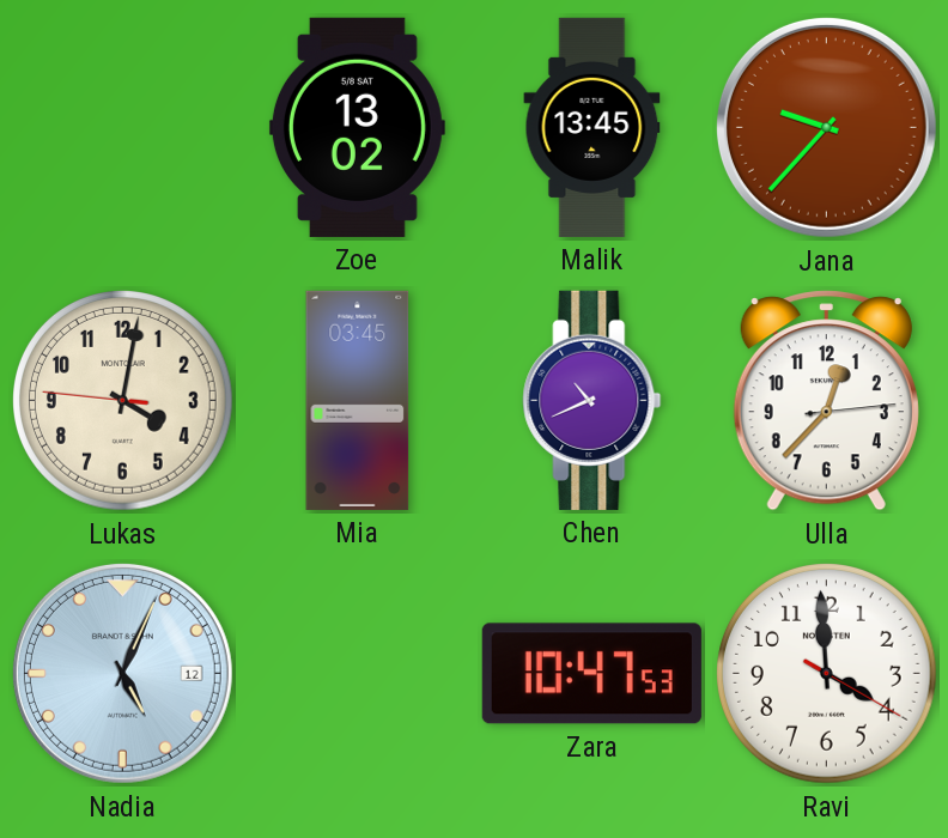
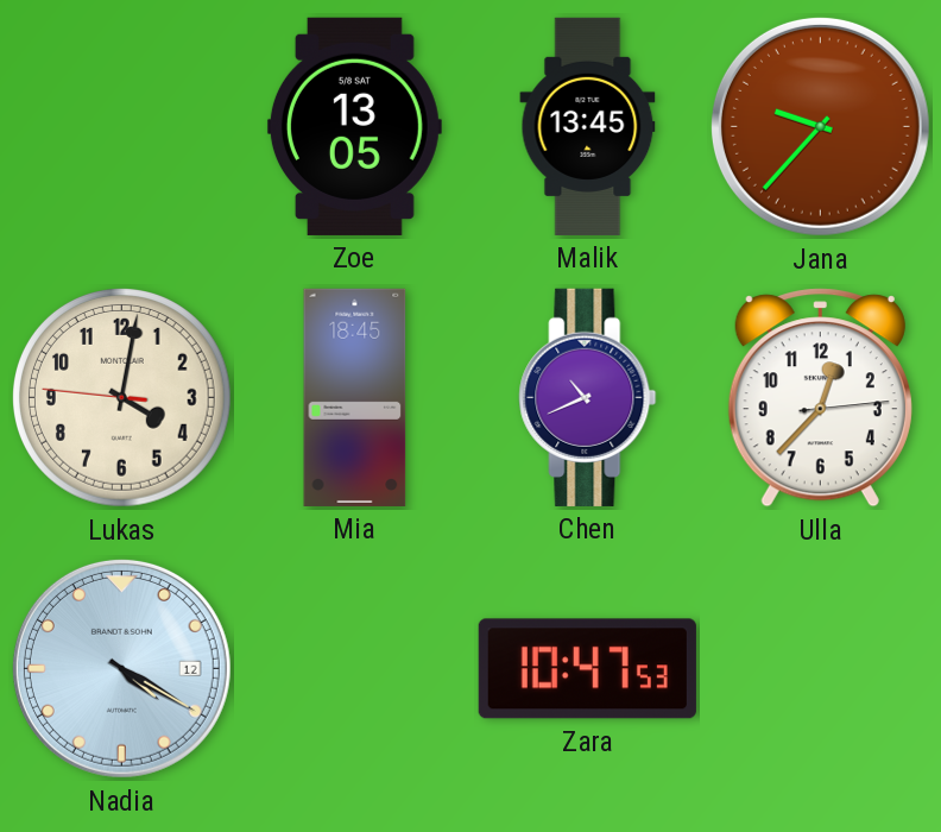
Zoe: 13:02 -> 13:05 (354, 126)
Mia: 03:45 -> 18:45 (355, 397)
Nadia: 5:04 -> 4:20 (121, 668)
Ravi: 3:59 -> none (827, 674)
